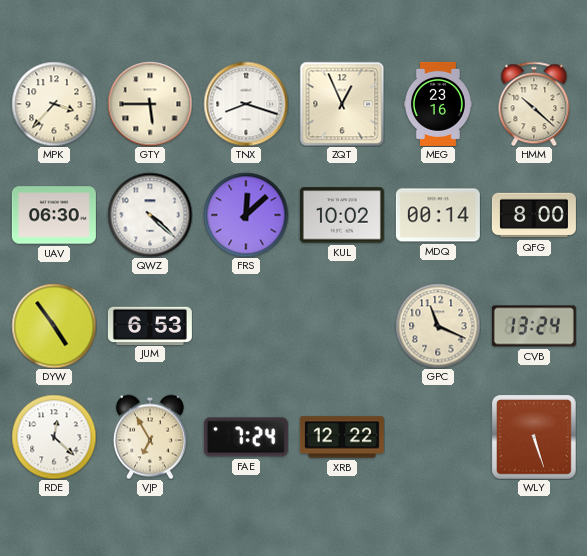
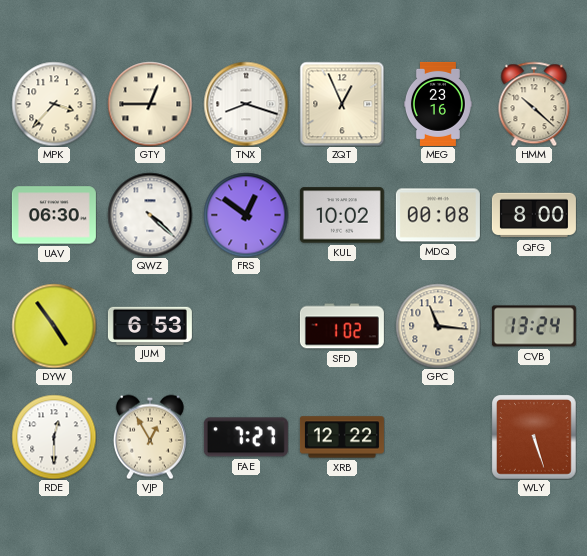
GTY: 5:45 -> 12:45 (150, 104)
FRS: 12:08 -> 12:51 (246, 215)
MDQ: 00:14 -> 00:08 (438, 215)
SFD: none -> 1:02 (342, 326)
GPC: 11:19 -> 11:16 (438, 326)
RDE: 12:22 -> 12:30 (54, 437)
VJP: 6:55 -> 12:55 (150, 437)
FAE: 7:24 -> 7:27 (246, 437)
